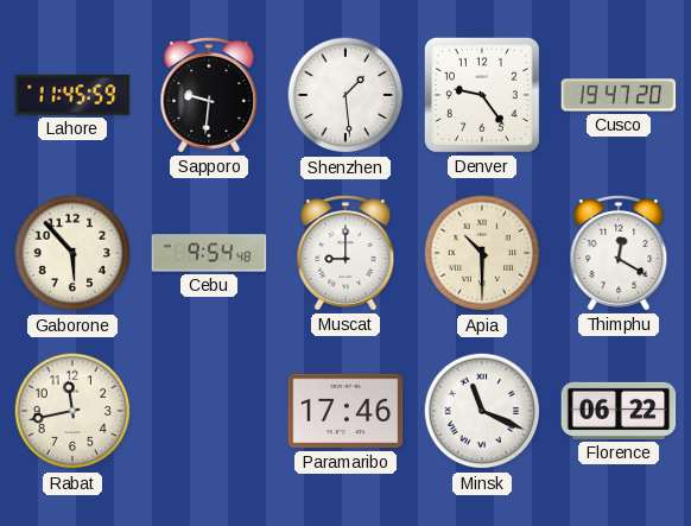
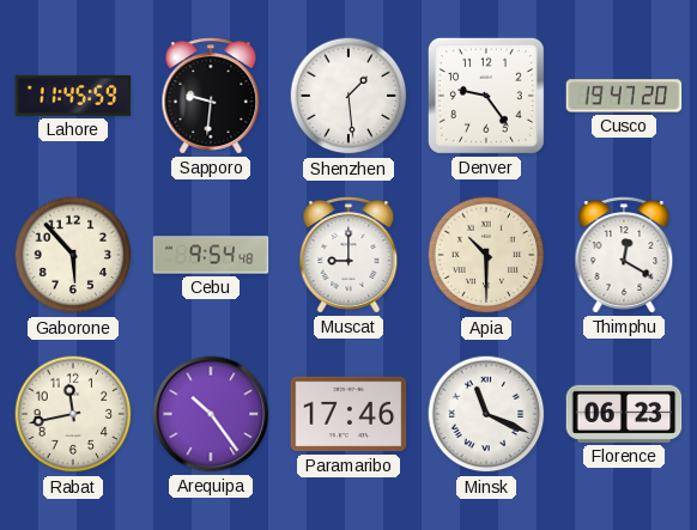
Arequipa: none -> 10:24 (211, 414)
Florence: 06:22 -> 06:23 (624, 414)
